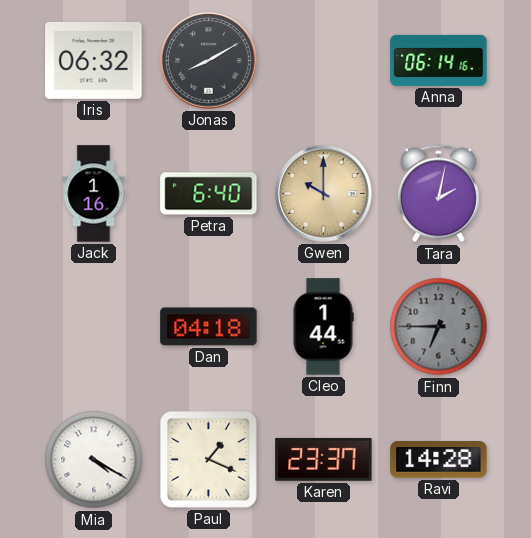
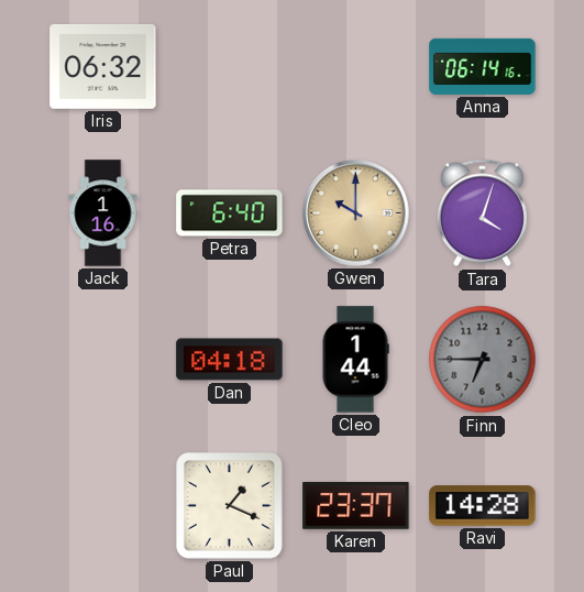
Jonas: 8:10 -> none (209, 61)
Tara: 2:02 -> 4:03 (482, 213)
Mia: 4:20 -> none (94, 460)
